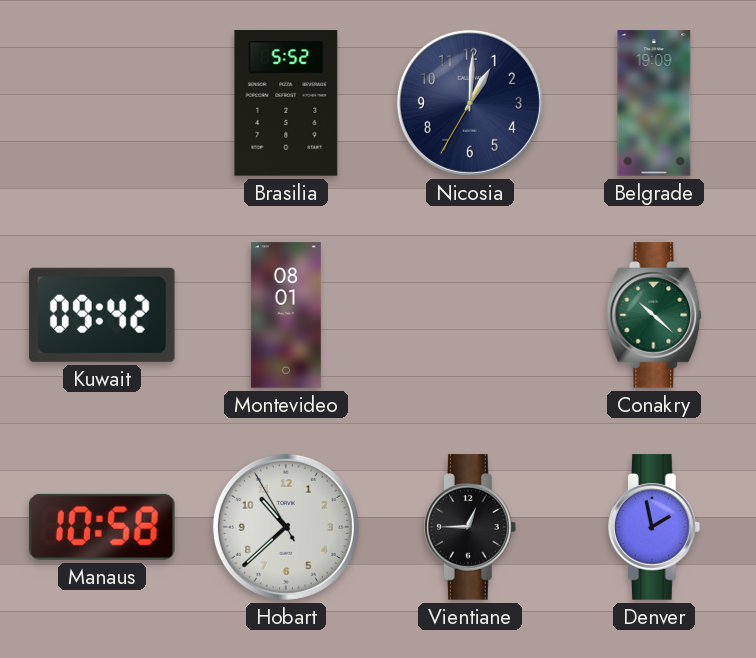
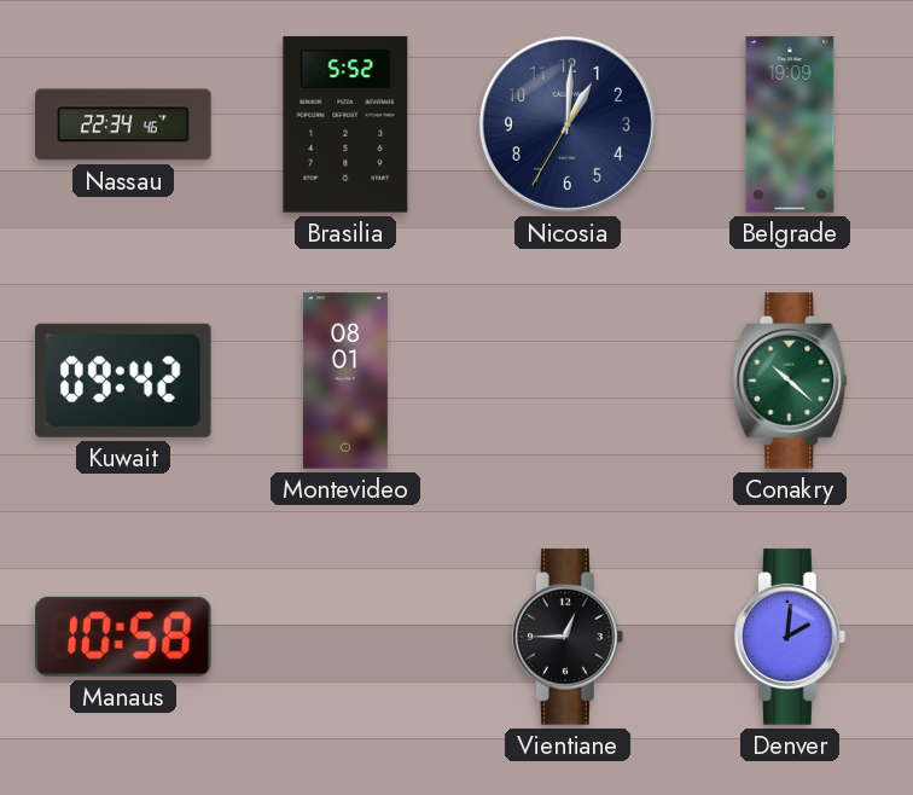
Nassau: none -> 22:34 (123, 124)
Hobart: 10:37 -> none (286, 527)
Denver: 1:58 -> 2:01 (791, 637)
